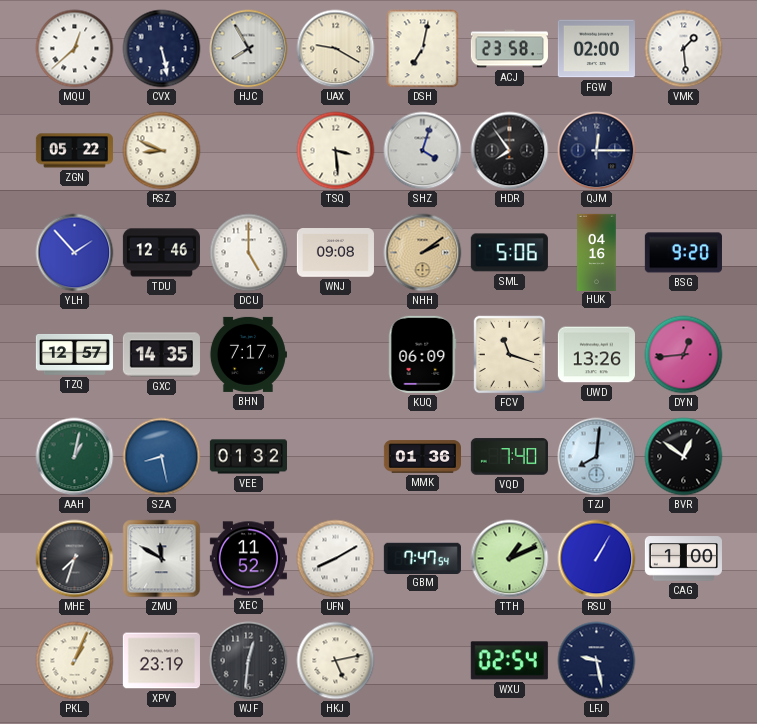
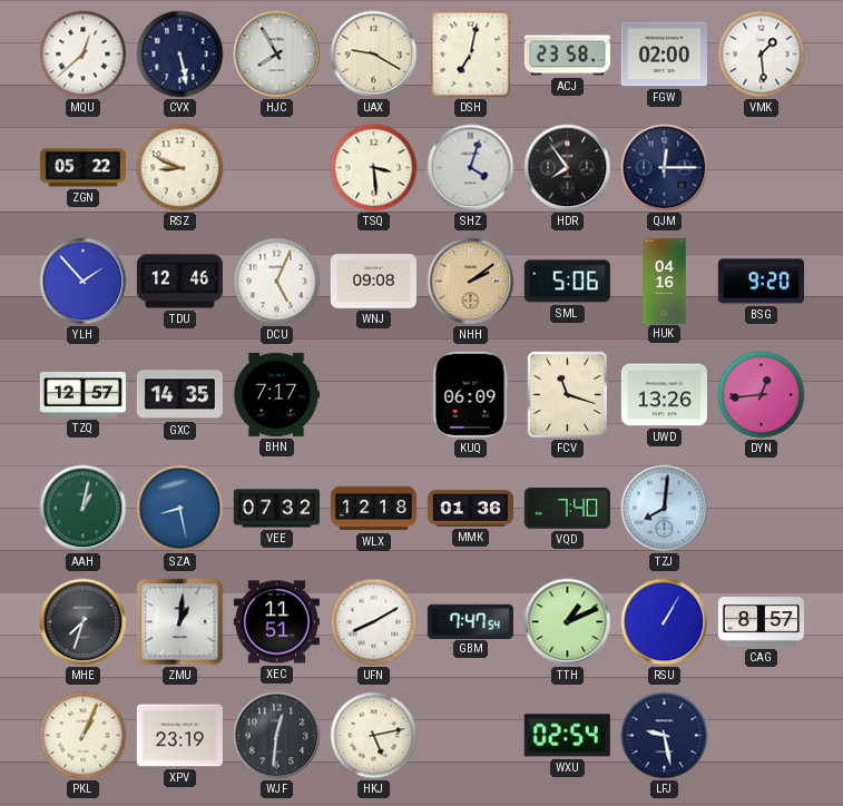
DCU: 5:00 -> 5:04 (277, 282)
VEE: 01:32 -> 07:32 (276, 509)
WLX: none -> 12:18 (373, 509)
BVR: 12:51 -> none (684, 457)
ZMU: 11:50 -> 1:01 (180, 622)
XEC: 11:52 -> 11:51 (276, 622)
CAG: 1:00 -> 8:57 (761, 622)
